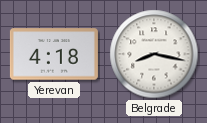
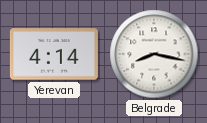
Yerevan: 4:18 -> 4:14 (54, 54)
